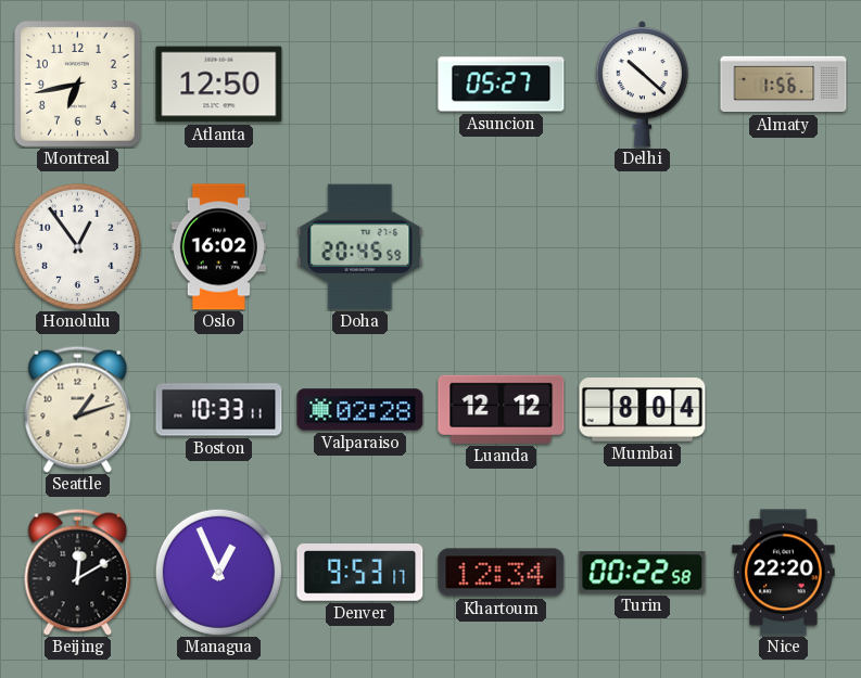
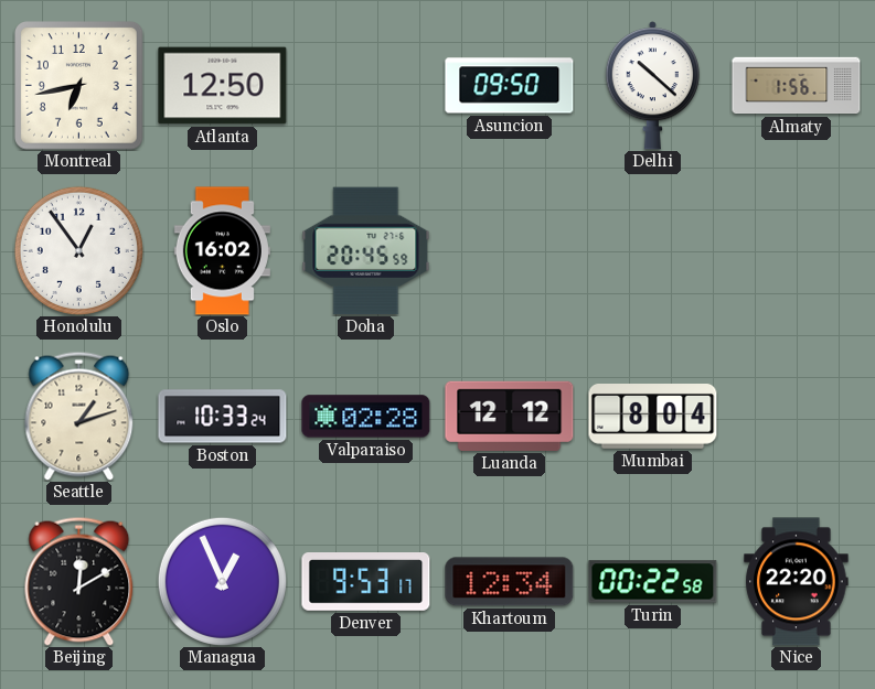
Asuncion: 05:27 -> 09:50 (510, 86)
Boston: 10:33:11 -> 10:33:24 (223, 417)
